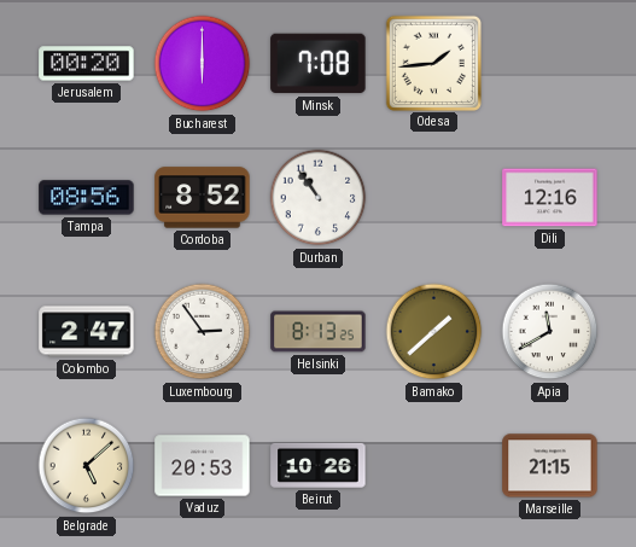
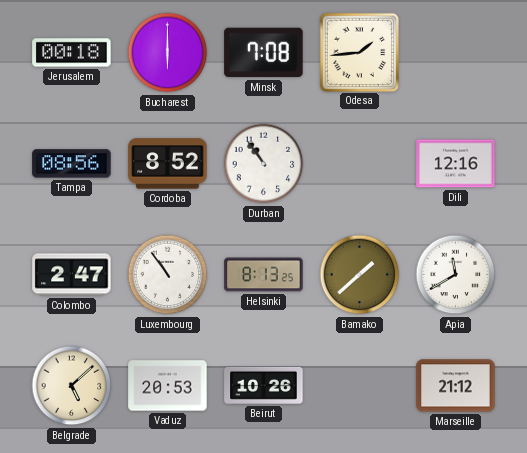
Jerusalem: 00:20 -> 00:18 (72, 53)
Luxembourg: 2:54 -> 10:54 (168, 275)
Marseille: 21:15 -> 21:12 (456, 386)
